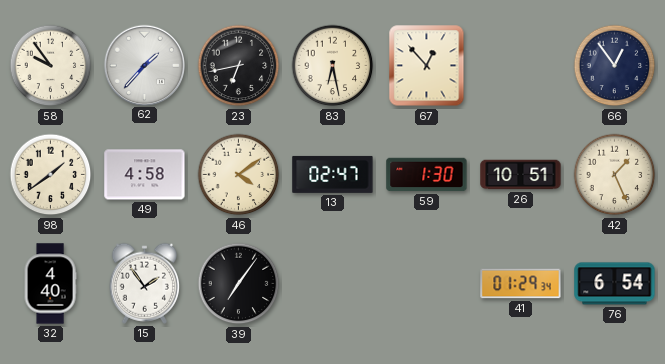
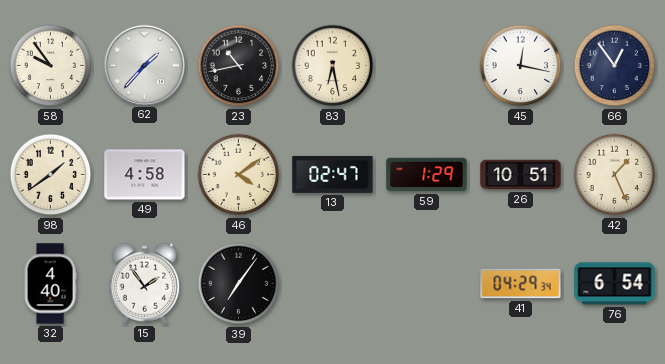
23: 6:43 -> 10:43 (239, 66)
67: 12:53 -> none (427, 66)
45: none -> 12:17 (521, 66)
59: 1:30 -> 1:29 (427, 175)
41: 01:29 -> 04:29 (521, 284)
